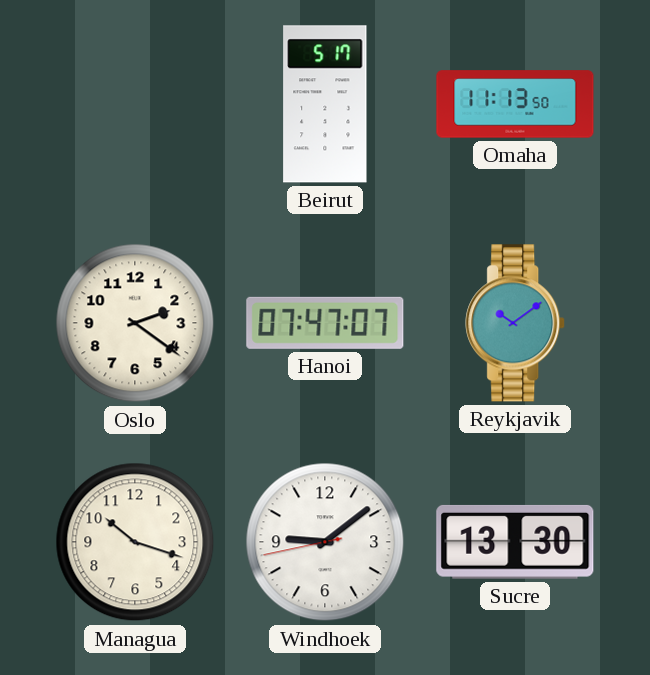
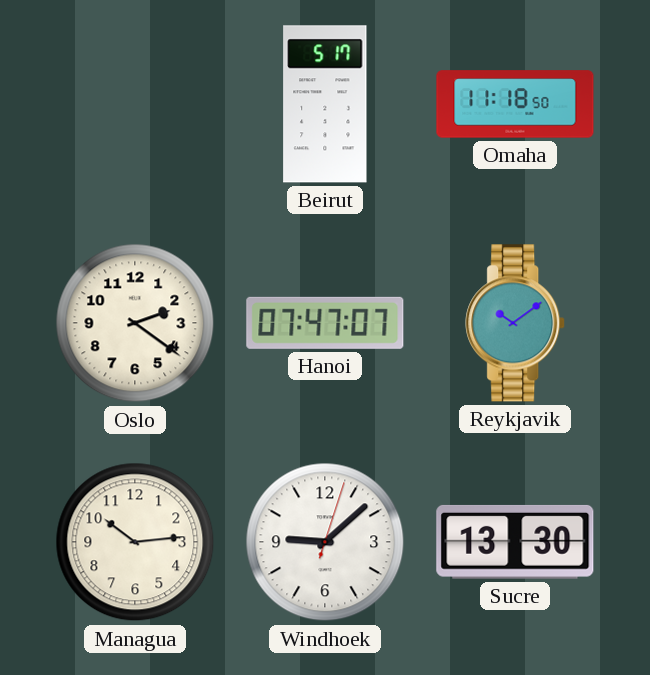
Omaha: 11:13 -> 11:18 (515, 104)
Managua: 10:18 -> 10:14 (135, 542)
Windhoek: 9:08:43 -> 9:08:03 (325, 542)
